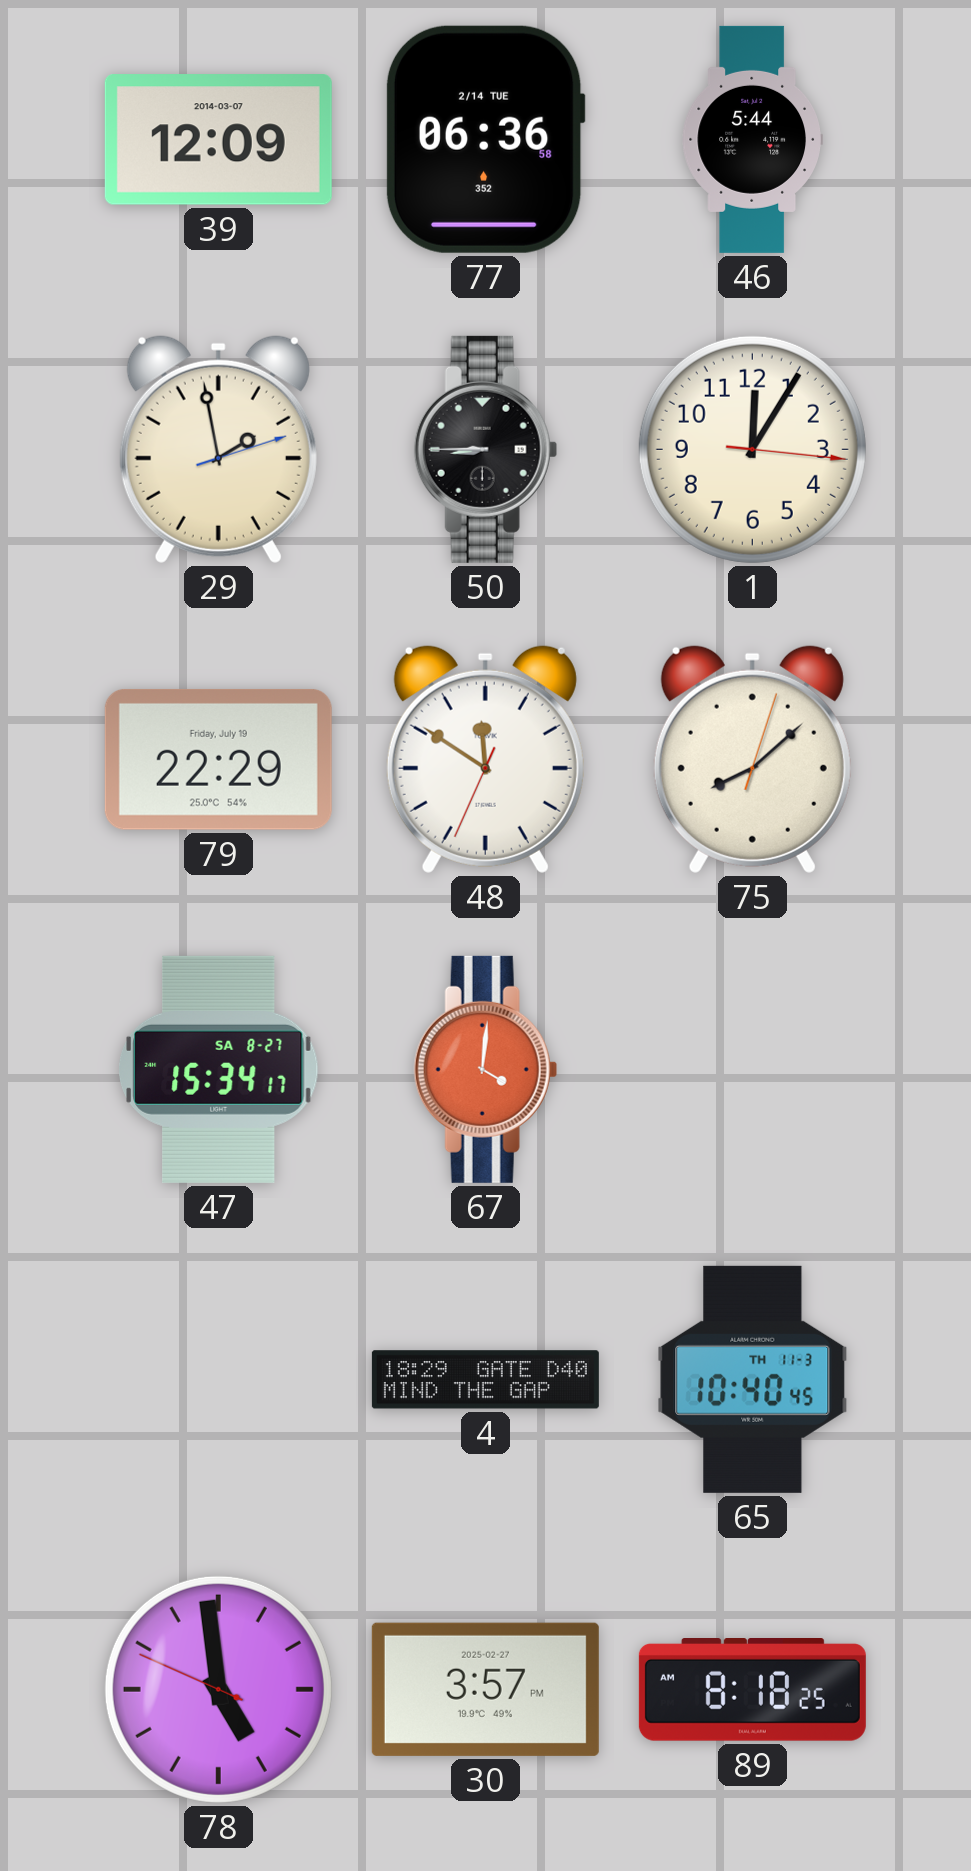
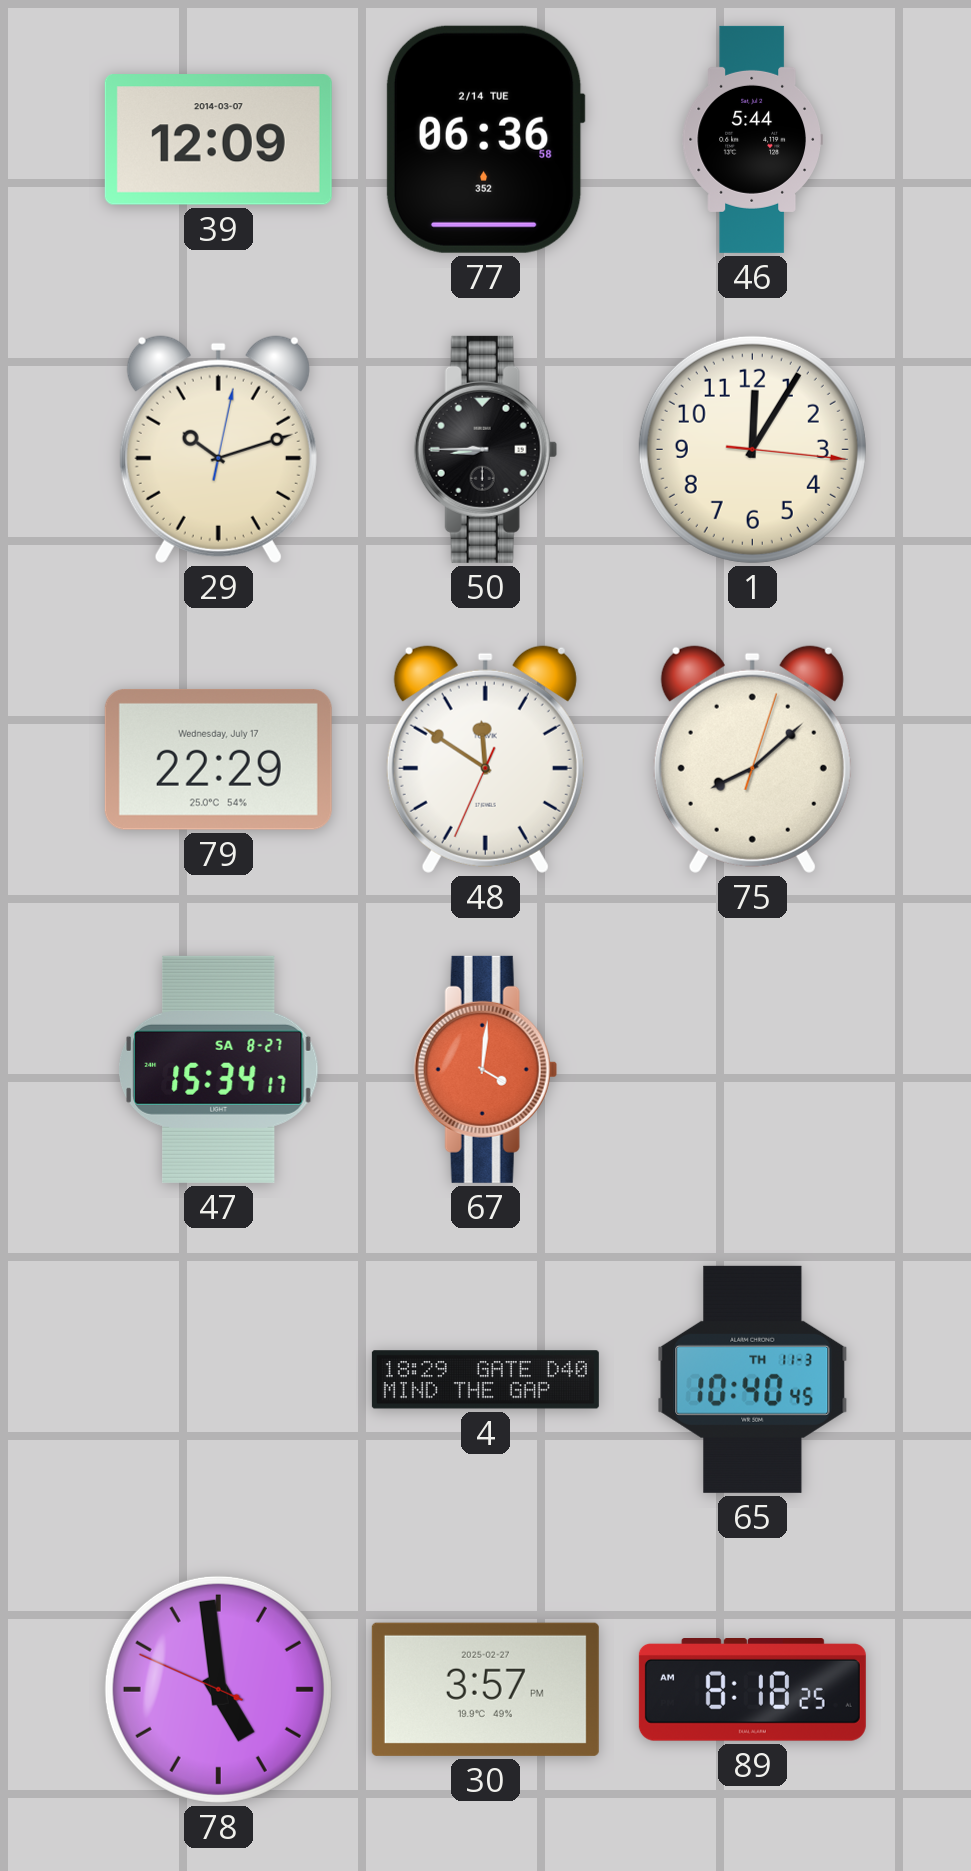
29: 1:58 -> 10:12 (218, 449)
79 date: Friday, July 19 -> Wednesday, July 17 (218, 759)
